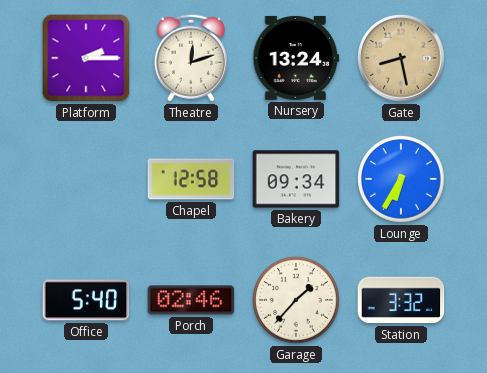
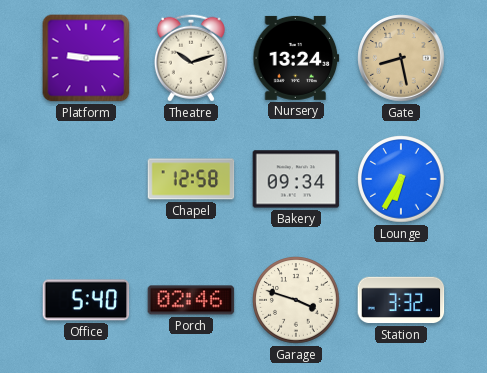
Platform: 2:15 -> 9:15 (86, 58)
Theatre: 12:12 -> 10:12 (191, 58)
Garage: 1:37 -> 3:48 (296, 300)
